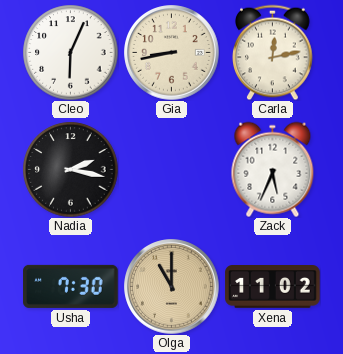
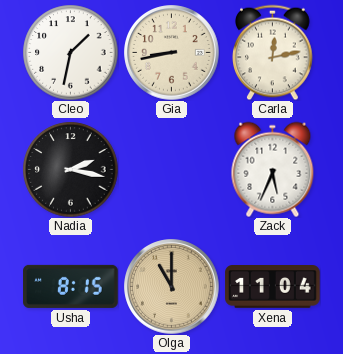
Cleo: 6:04 -> 1:32 (70, 52)
Usha: 7:30 -> 8:15 (71, 286)
Xena: 11:02 -> 11:04 (273, 287)
